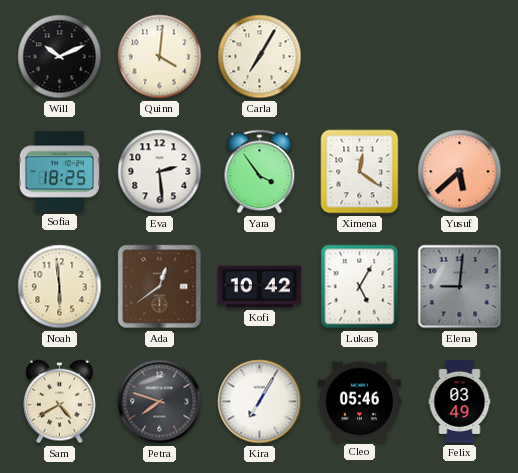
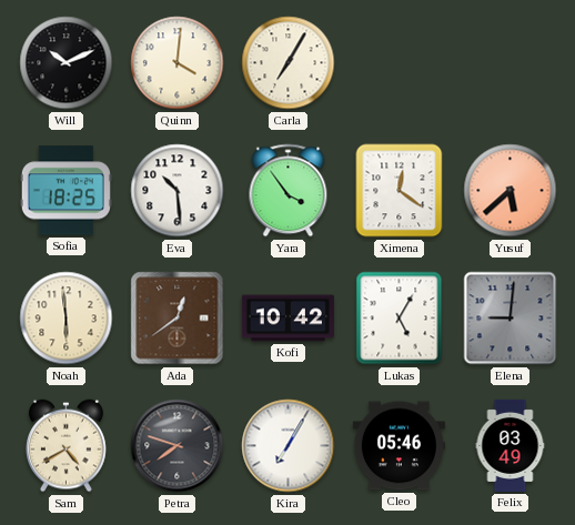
Eva: 2:29 -> 10:29 (178, 191)
